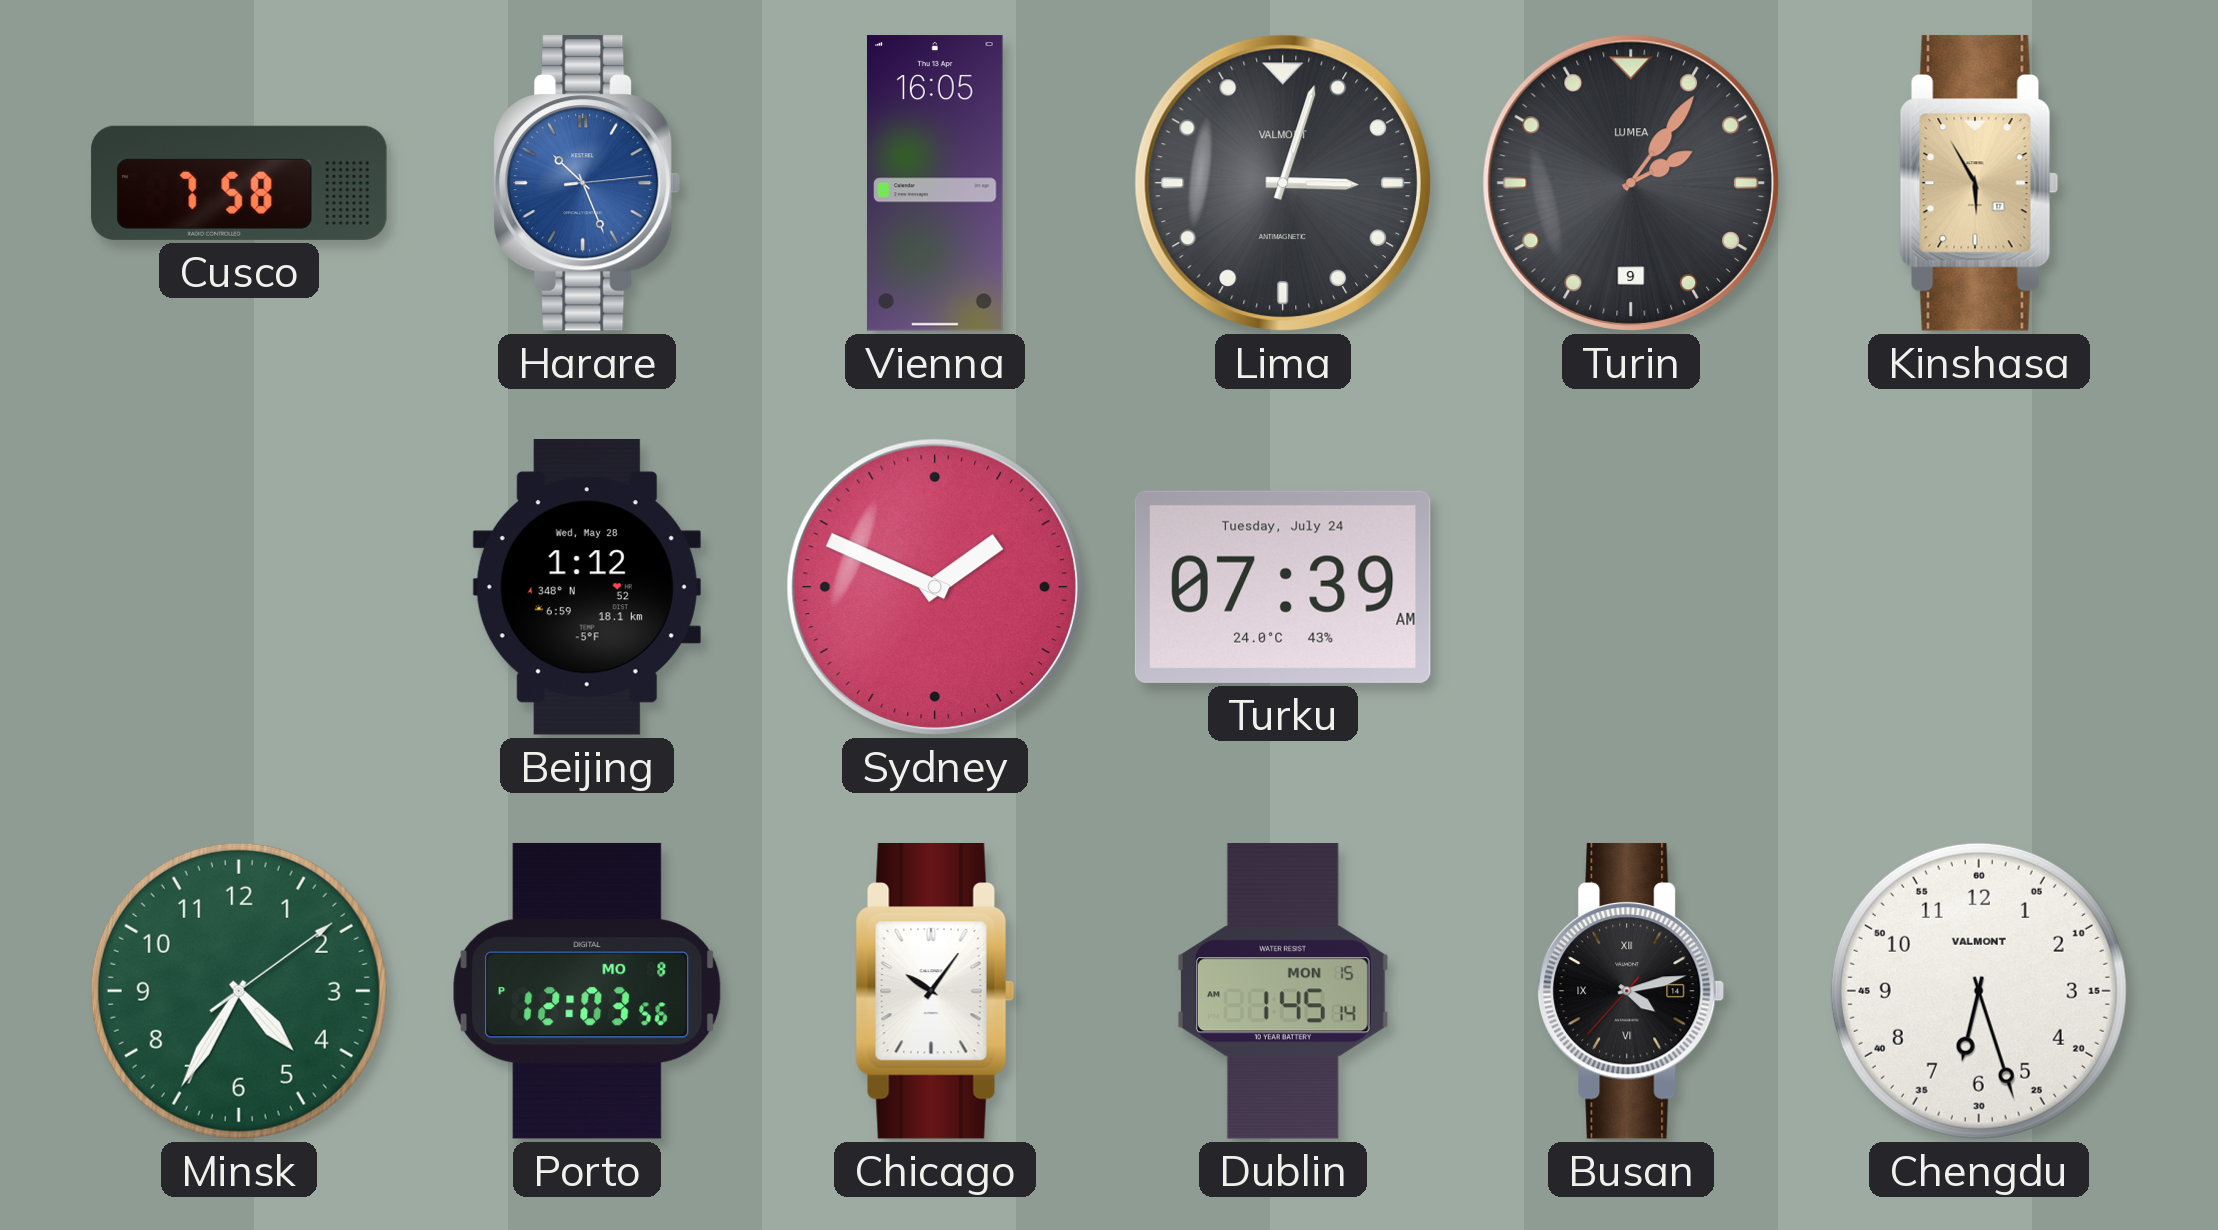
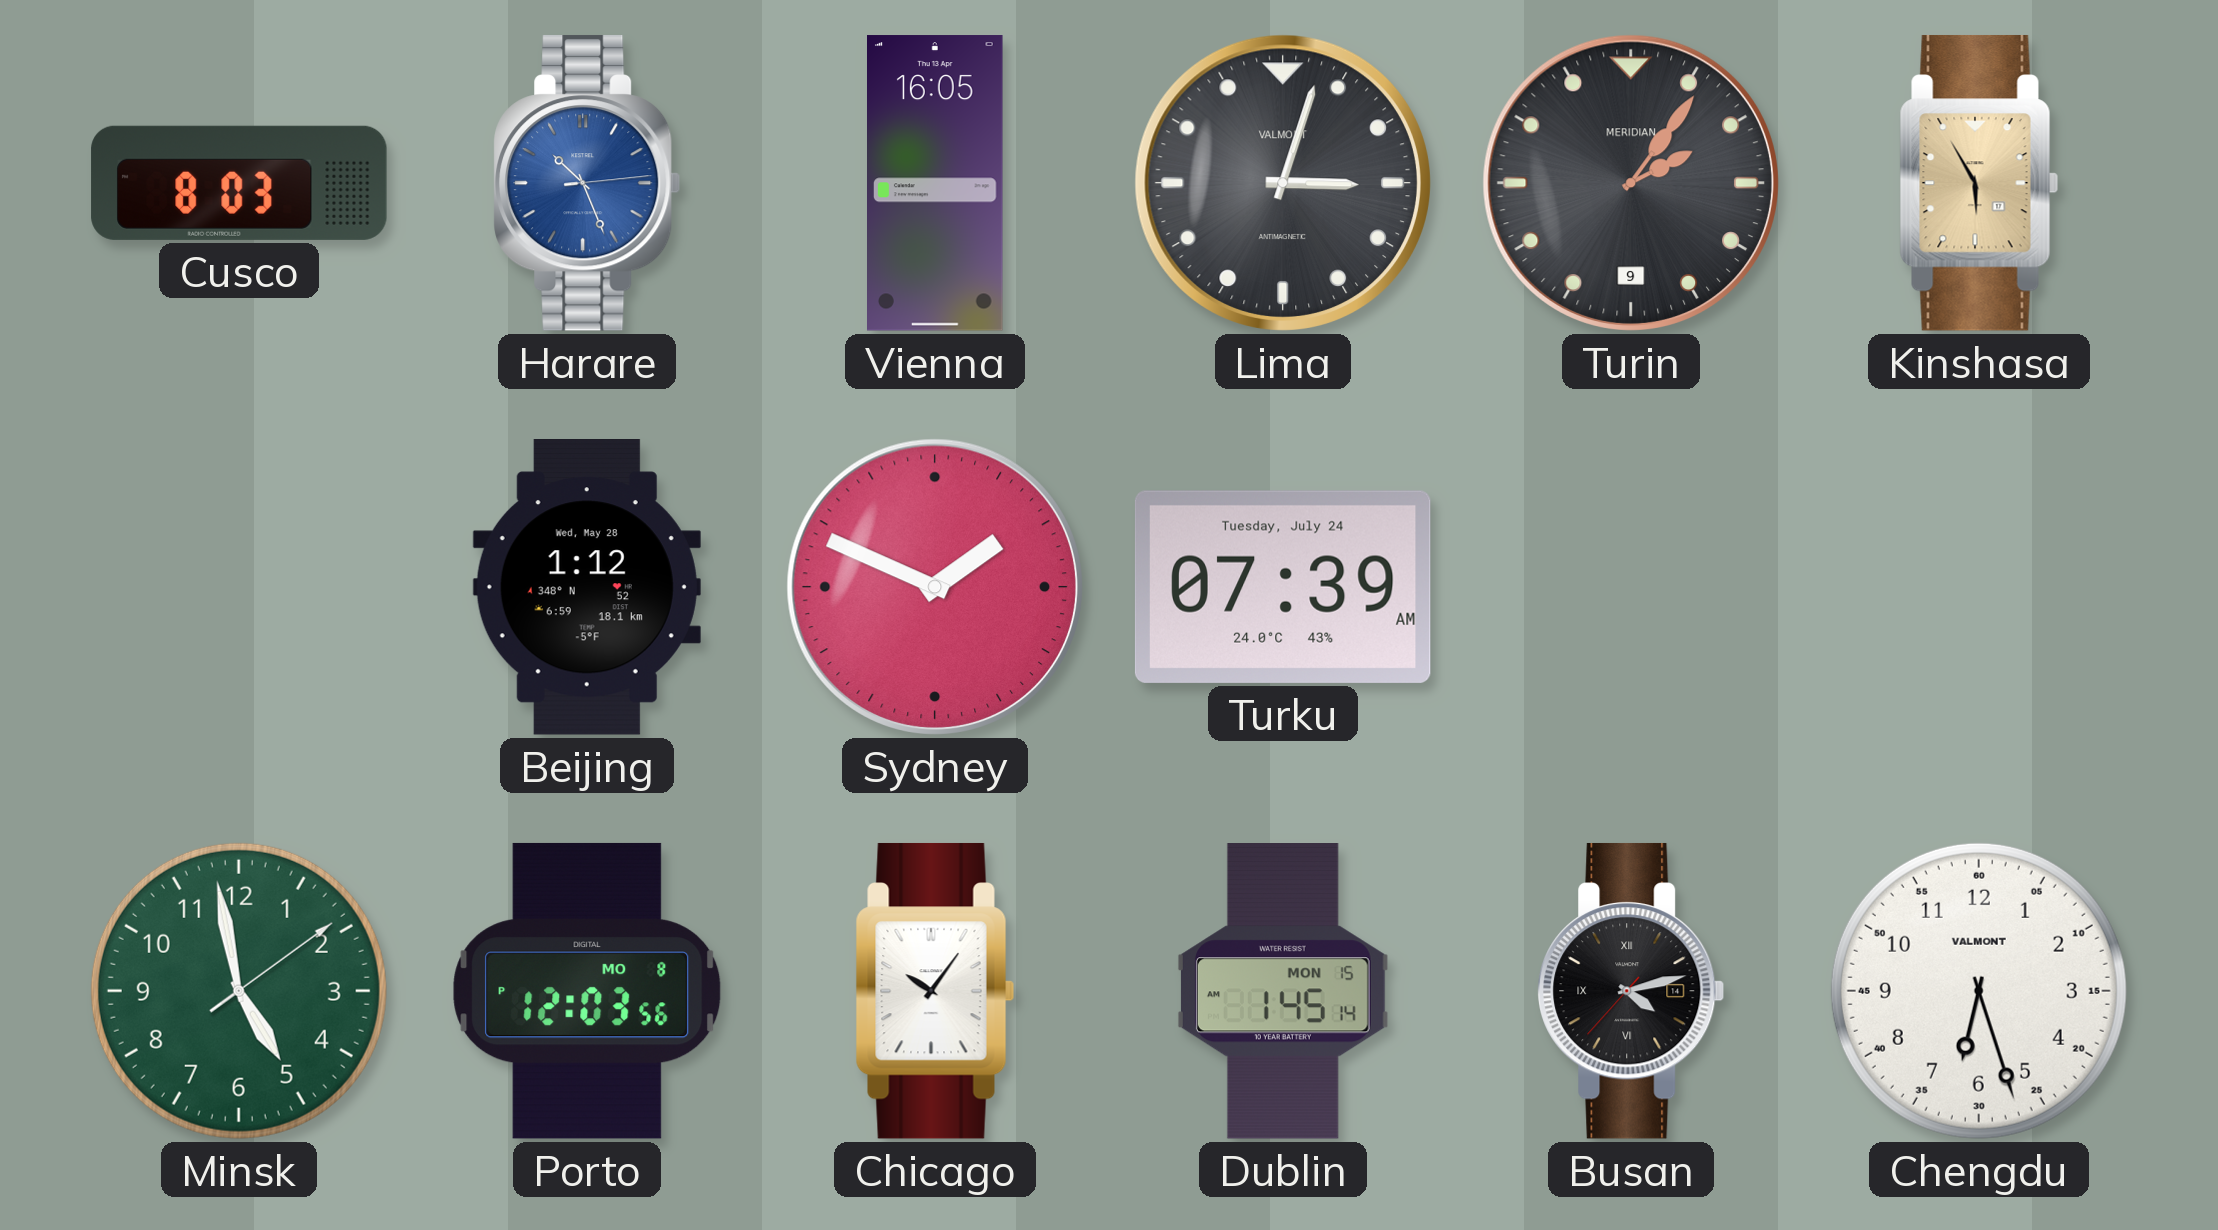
Cusco: 7:58 -> 8:03 (239, 183)
Turin brand: LUMEA -> MERIDIAN (1631, 183)
Minsk: 4:35 -> 4:58 (239, 991)
